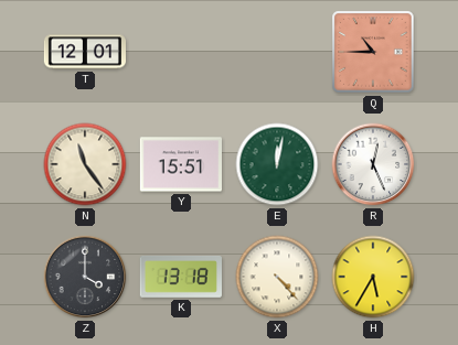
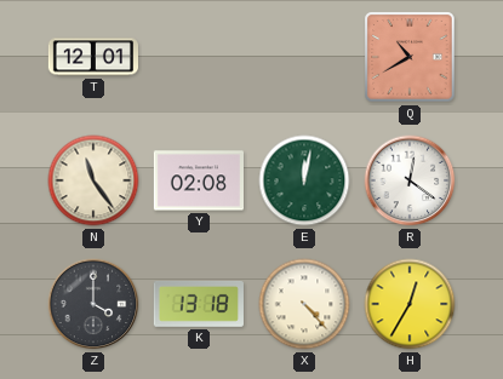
Q: 10:45 -> 10:40 (410, 57)
Y: 15:51 -> 02:08 (198, 180)
R: 12:26 -> 12:21 (410, 180)
H: 5:35 -> 12:35 (410, 304)
